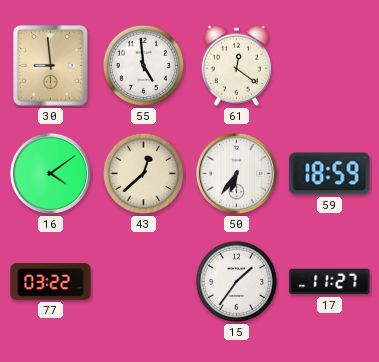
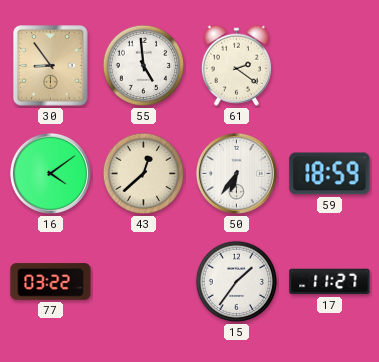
30: 8:59 -> 8:54 (51, 66)
61: 12:21 -> 2:21 (236, 65)
